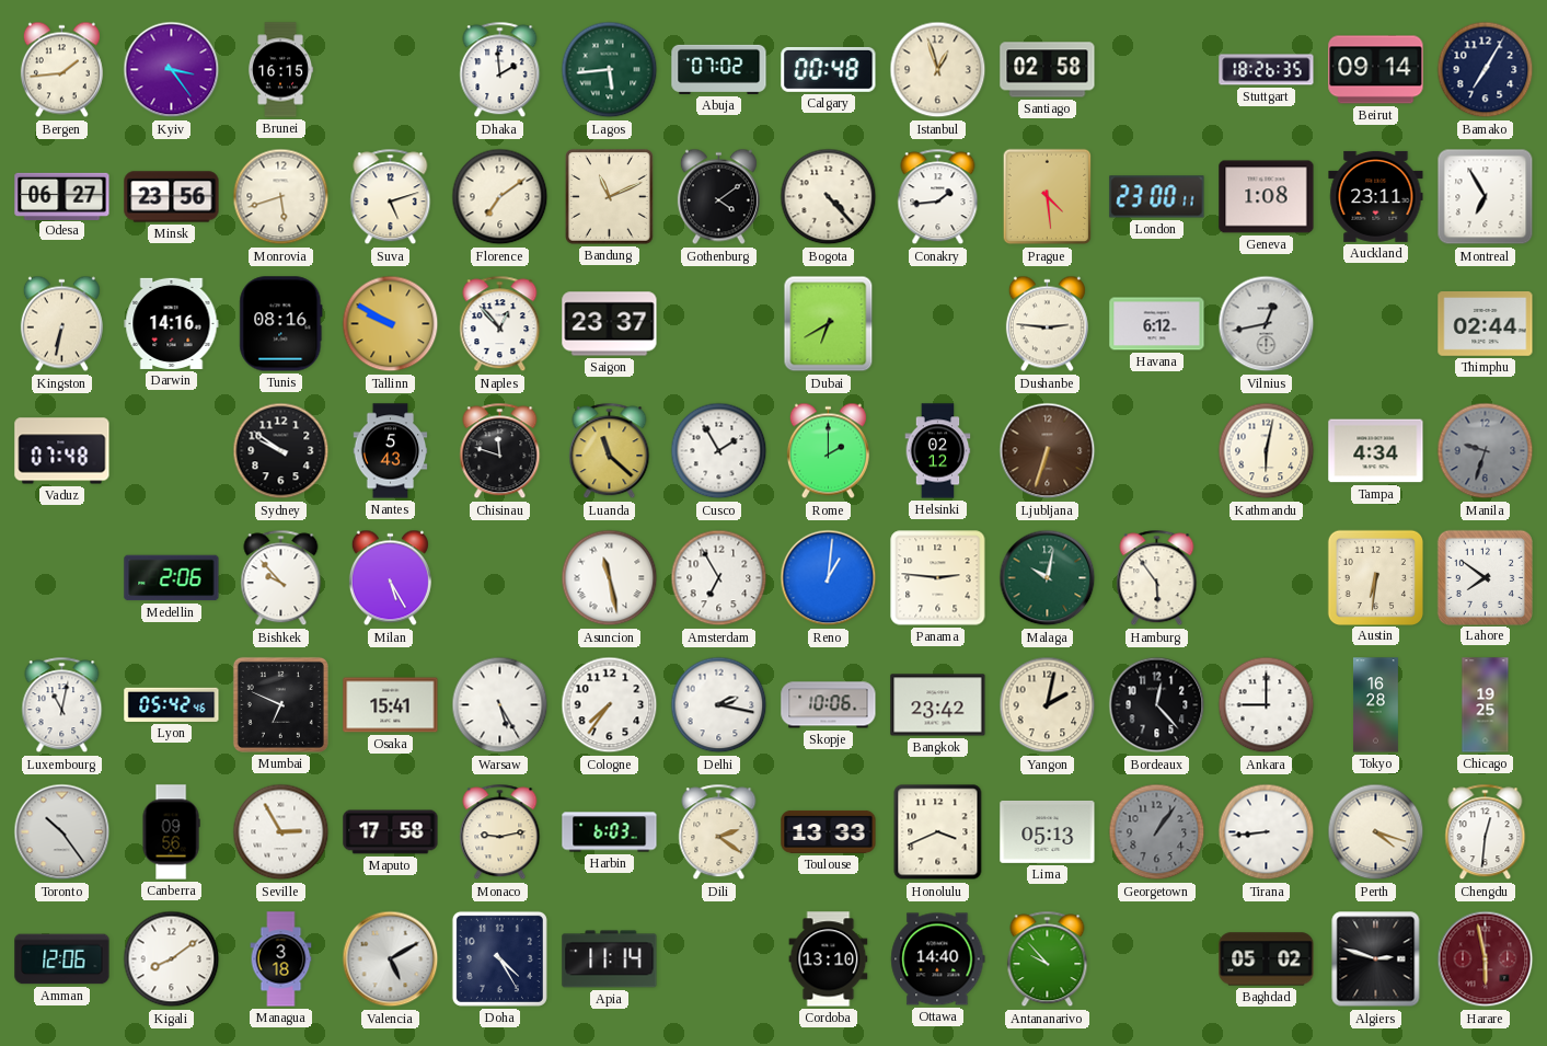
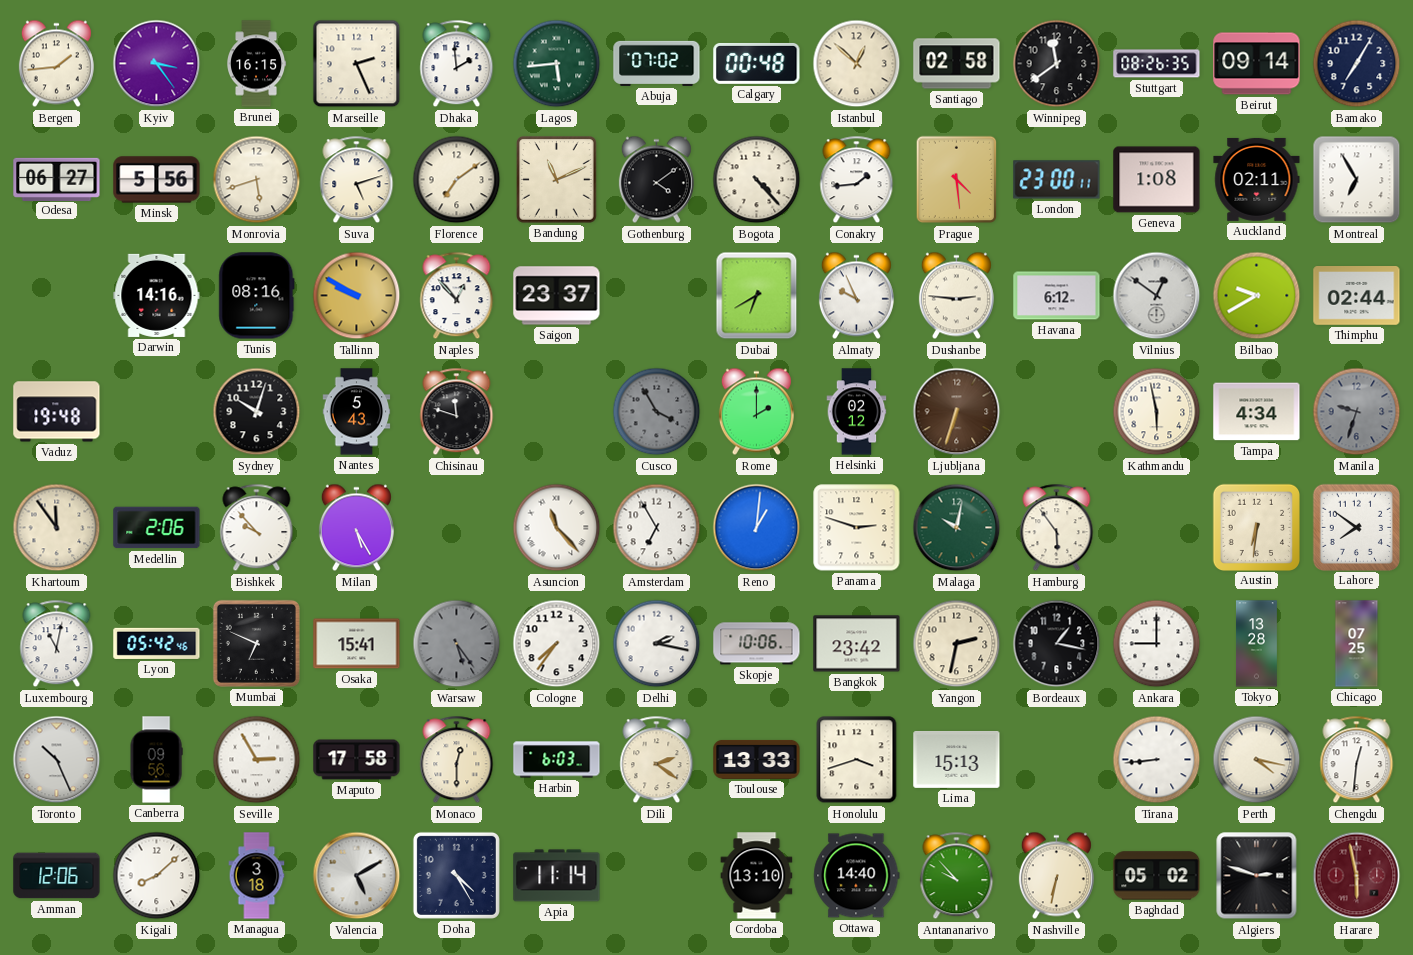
Marseille: none -> 2:26 (357, 64)
Istanbul: 12:57 -> 12:52 (857, 64)
Winnipeg: none -> 11:39 (1057, 64)
Stuttgart: 18:26 -> 08:26 (1157, 64)
Minsk: 23:56 -> 5:56 (157, 180)
Auckland: 23:11 -> 02:11 (1257, 179)
Kingston: 6:32 -> none (61, 324)
Almaty: none -> 9:56 (856, 296)
Vilnius: 12:43 -> 12:51 (1157, 296)
Bilbao: none -> 9:40 (1257, 296)
Vaduz: 07:48 -> 19:48 (57, 412)
Sydney: 9:51 -> 10:03 (257, 412)
Luanda: 11:22 -> none (610, 451)
Cusco: 1:55 -> 3:55 (657, 412)
Cusco dial: white -> grey (657, 412)
Kathmandu: 6:02 -> 5:58 (1157, 412)
Khartoum: none -> 11:54 (57, 528)
Asuncion: 11:28 -> 11:23 (557, 528)
Panama: 2:46 -> 2:48 (857, 528)
Warsaw: 5:25 -> 5:24 (457, 644)
Warsaw dial: white -> grey (457, 644)
Yangon: 2:02 -> 2:32 (957, 644)
Bordeaux: 12:23 -> 1:17 (1057, 644)
Tokyo: 16:28 -> 13:28 (1257, 644)
Chicago: 19:25 -> 07:25 (1357, 644)
Toronto: 10:24 -> 10:26 (57, 760)
Monaco: 9:13 -> 12:30 (457, 760)
Honolulu: 3:41 -> 3:42 (857, 760)
Lima: 05:13 -> 15:13 (957, 759)
Georgetown: 1:06 -> none (1157, 832)
Perth: 4:18 -> 4:17 (1257, 760)
Kigali: 8:09 -> 8:08 (157, 876)
Nashville: none -> 6:32 (1056, 876)
